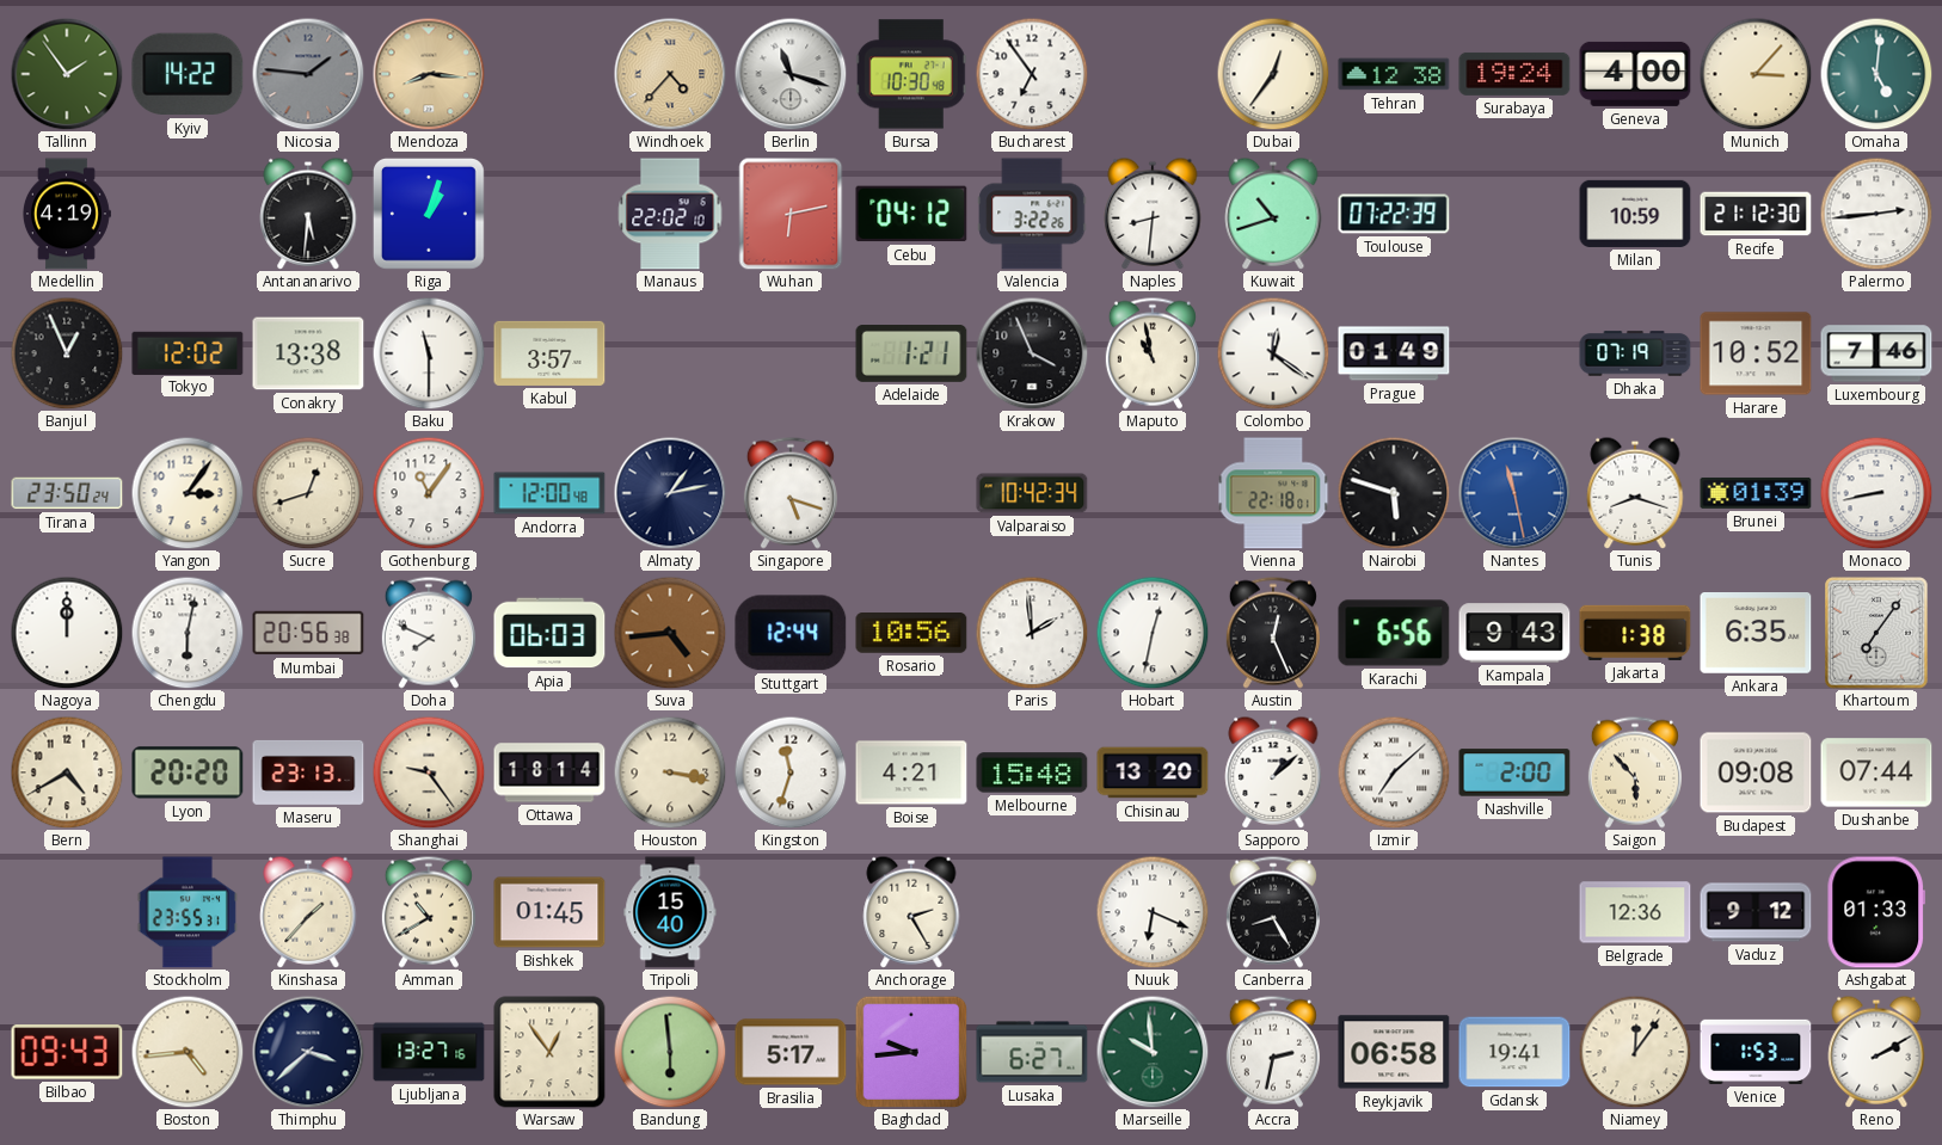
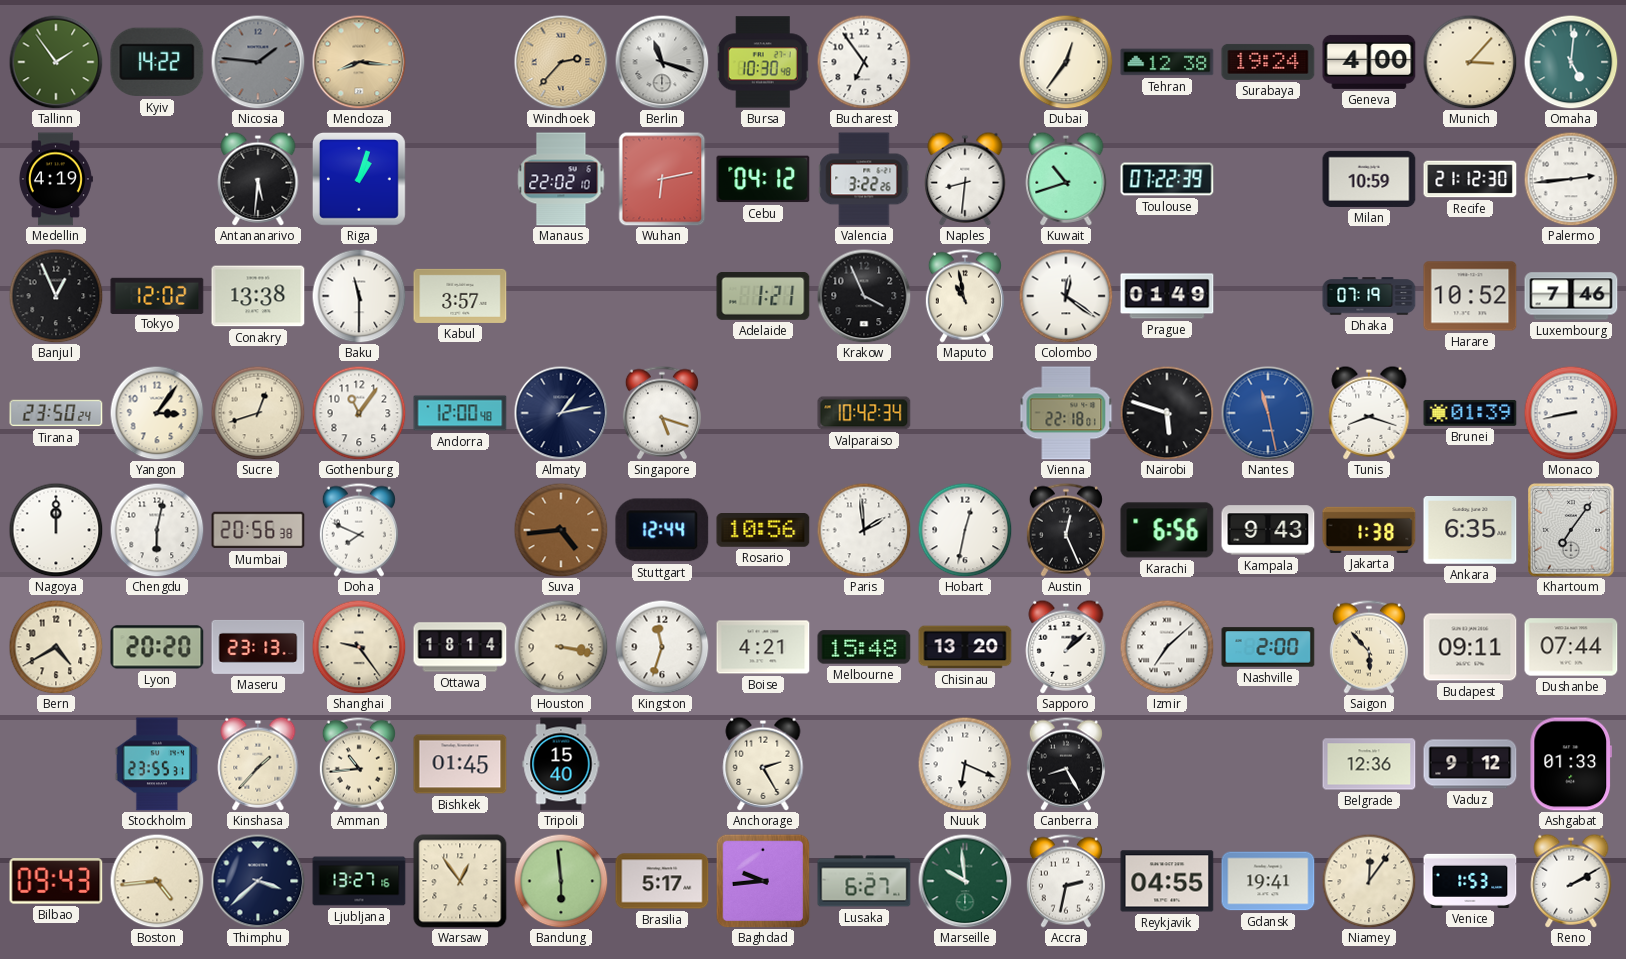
Windhoek: 4:37 -> 2:37 (561, 62)
Apia: 06:03 -> none (549, 633)
Budapest: 09:08 -> 09:11 (1470, 647)
Amman: 10:40 -> 10:44 (359, 764)
Reykjavik: 06:58 -> 04:55 (1167, 881)
